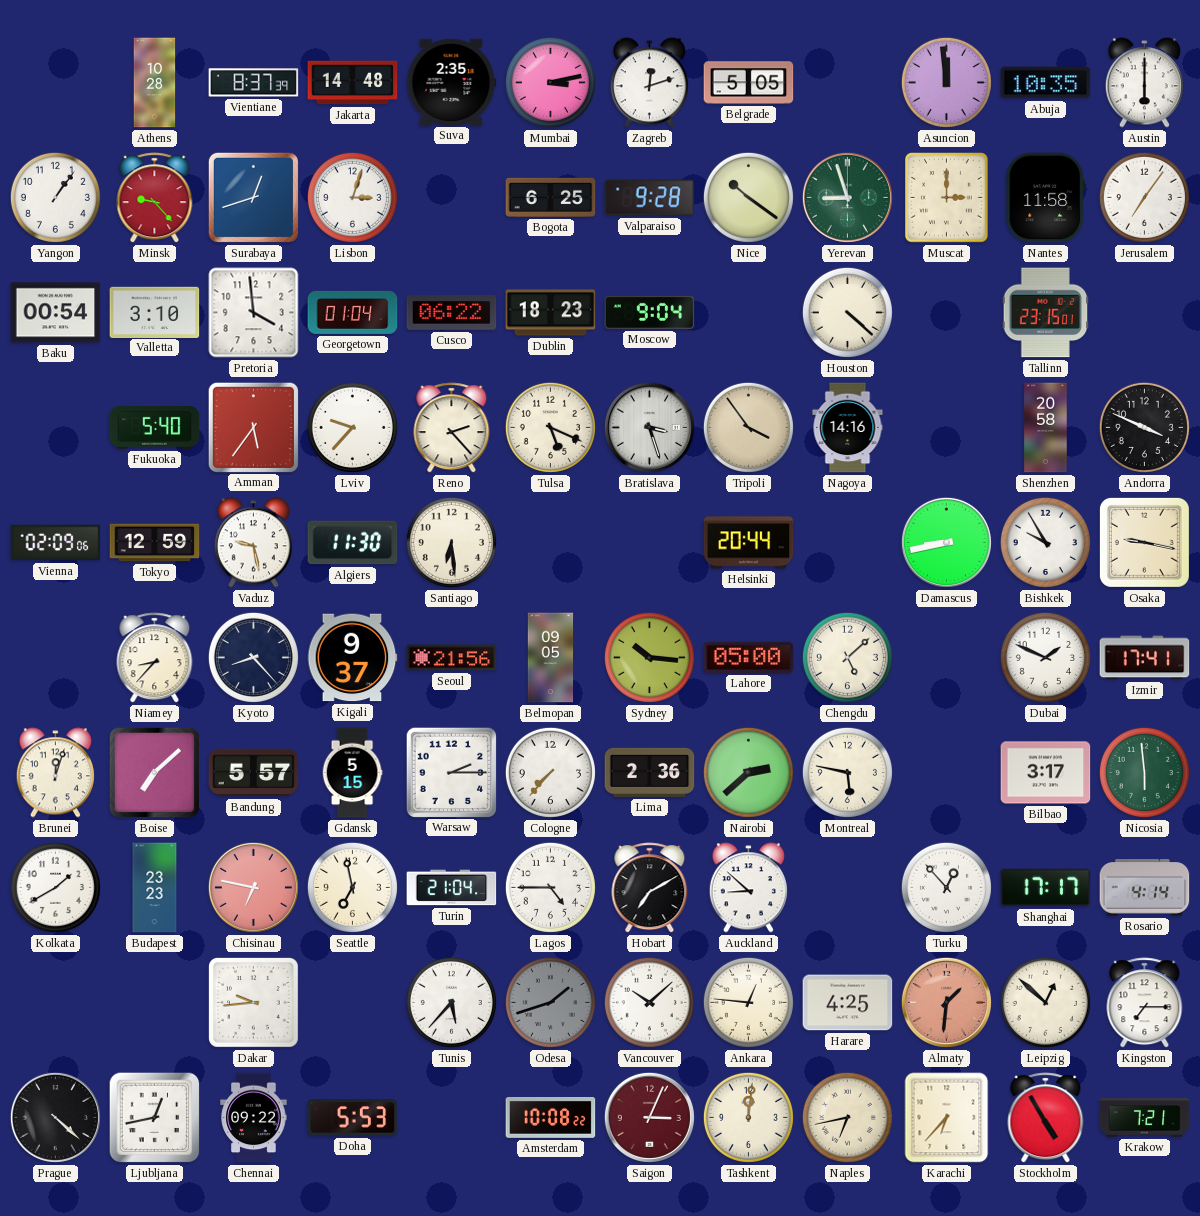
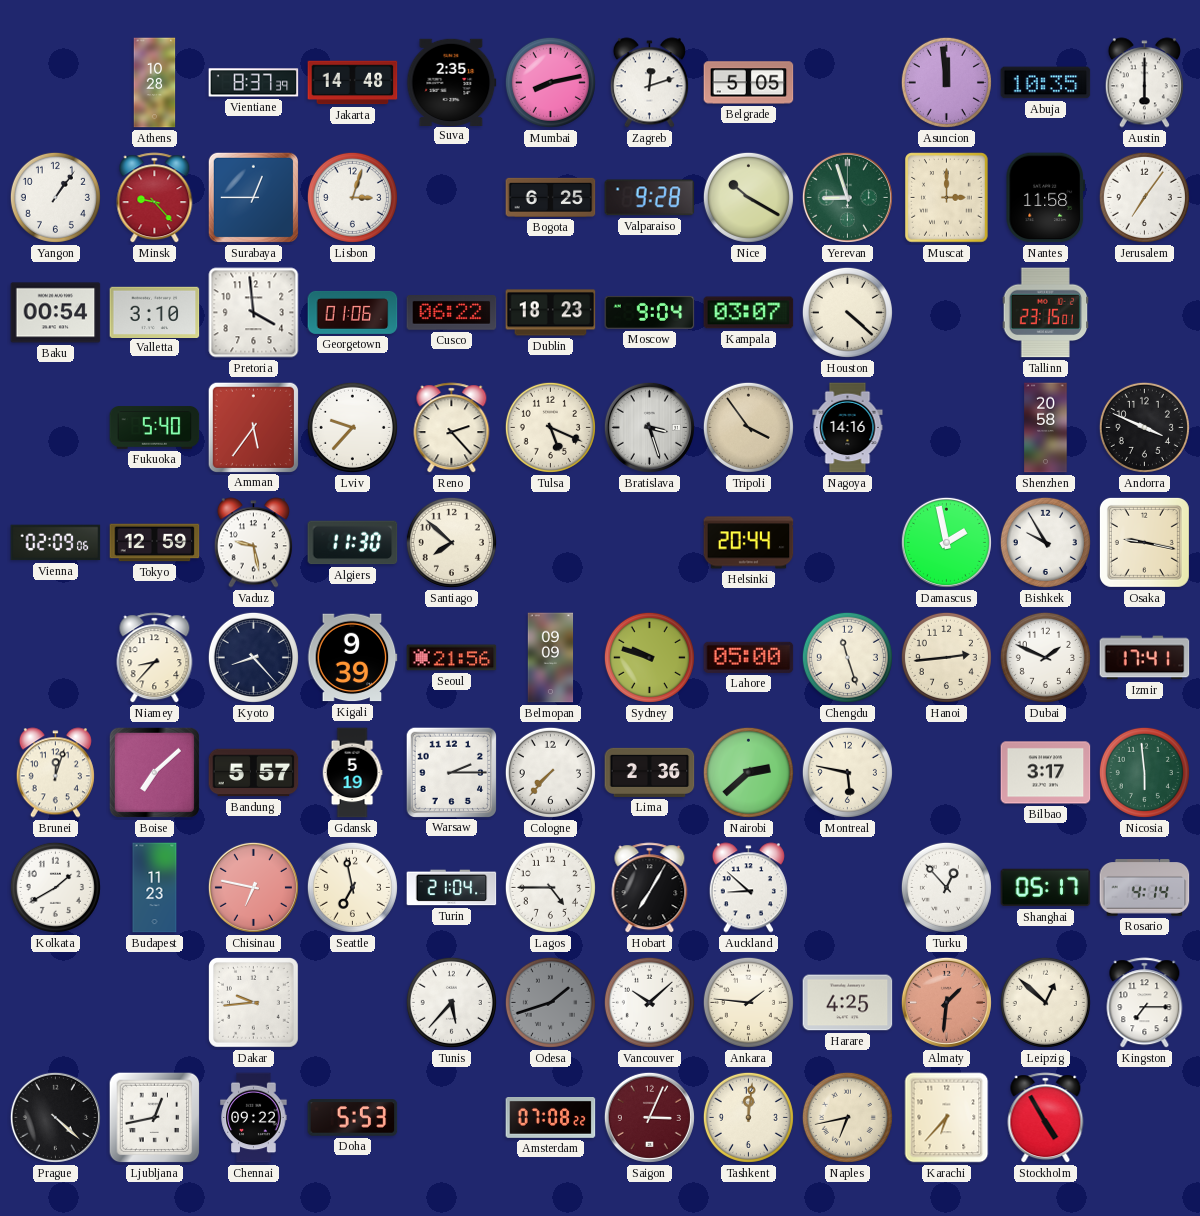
Mumbai: 3:13 -> 8:13 (550, 82)
Surabaya: 12:42 -> 12:45 (253, 197)
Nice: 10:21 -> 10:20 (748, 197)
Georgetown: 01:04 -> 01:06 (353, 312)
Kampala: none -> 03:07 (749, 313)
Santiago: 6:29 -> 7:52 (451, 542)
Damascus: 8:43 -> 1:58 (946, 542)
Kigali: 9:37 -> 9:39 (352, 658)
Belmopan: 09:05 -> 09:09 (551, 658)
Sydney: 10:16 -> 9:48 (649, 657)
Chengdu: 5:08 -> 11:27 (847, 657)
Hanoi: none -> 2:44 (946, 657)
Gdansk: 5:15 -> 5:19 (352, 773)
Budapest: 23:23 -> 11:23 (155, 888)
Hobart: 7:10 -> 7:05 (650, 888)
Shanghai: 17:17 -> 05:17 (1046, 888)
Ankara: 12:46 -> 1:46 (748, 1002)
Amsterdam: 10:08 -> 07:08 (551, 1118)
Krakow: 7:21 -> none (1145, 1118)
